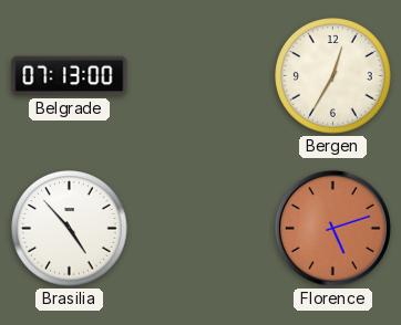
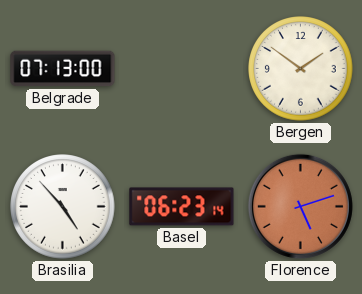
Bergen: 12:35 -> 1:51 (301, 69)
Basel: none -> 06:23 (182, 207)
